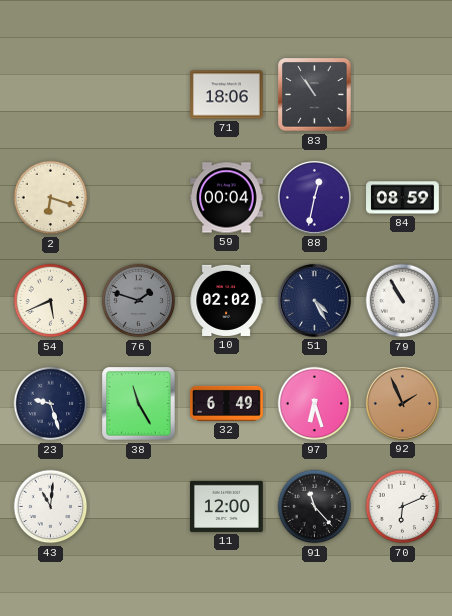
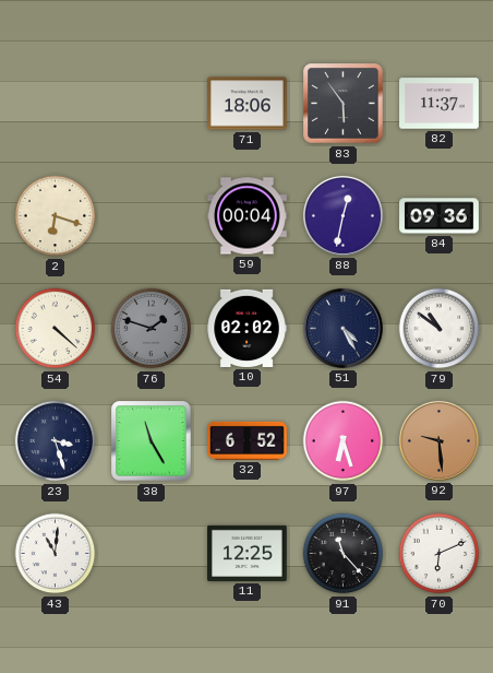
83: 10:54 -> 5:54 (344, 104)
82: none -> 11:37 (440, 104)
84: 08:59 -> 09:36 (440, 216)
54: 5:41 -> 4:22 (56, 329)
79: 10:55 -> 10:51 (440, 329)
23: 9:27 -> 3:27 (56, 441)
32: 6:49 -> 6:52 (248, 440)
92: 1:56 -> 9:29 (438, 440)
11: 12:00 -> 12:25 (248, 553)
